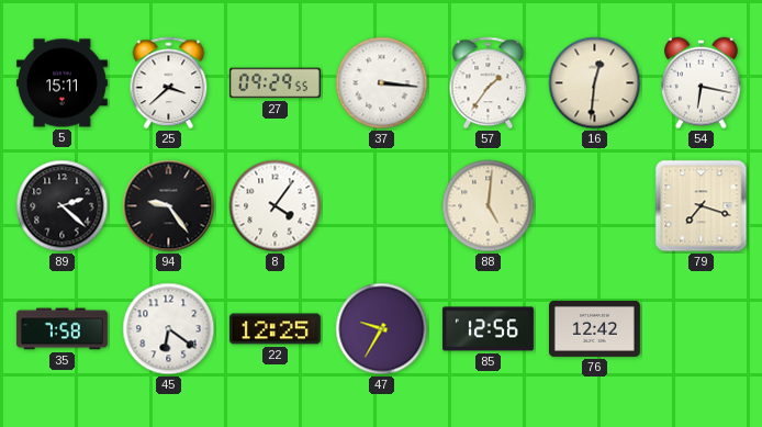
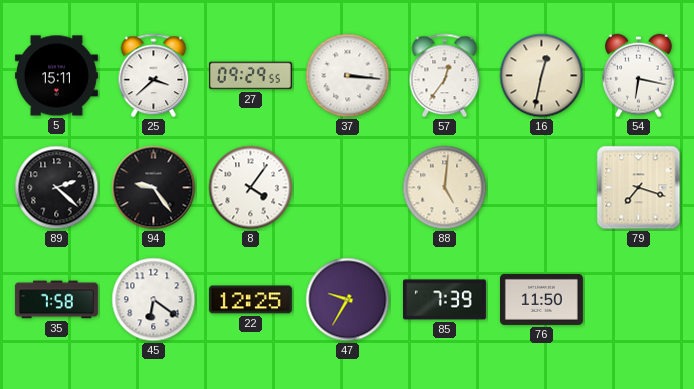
57: 1:36 -> 12:36 (445, 76)
16: 12:31 -> 12:32 (542, 76)
85: 12:56 -> 7:39 (444, 300)
76: 12:42 -> 11:50 (541, 299)
